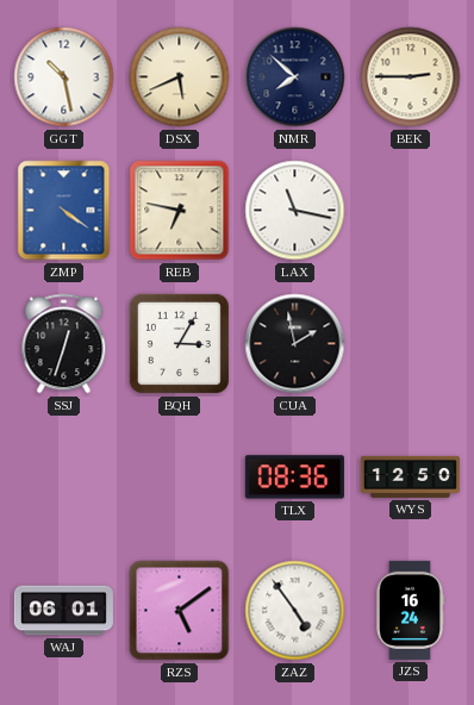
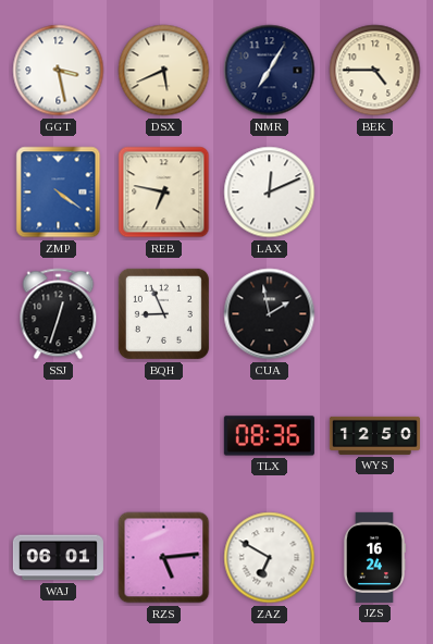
GGT: 10:28 -> 3:28 (59, 71)
NMR: 7:52 -> 7:05 (270, 71)
BEK: 2:45 -> 4:45 (375, 71)
LAX: 11:17 -> 12:11 (270, 193)
BQH: 3:05 -> 8:56 (163, 313)
RZS: 5:09 -> 5:14 (164, 558)
ZAZ: 4:54 -> 6:50 (270, 558)
